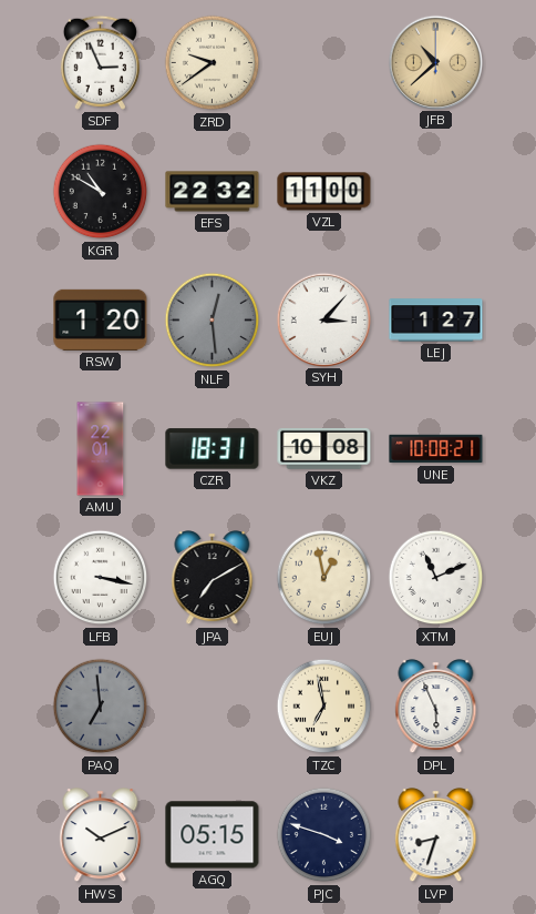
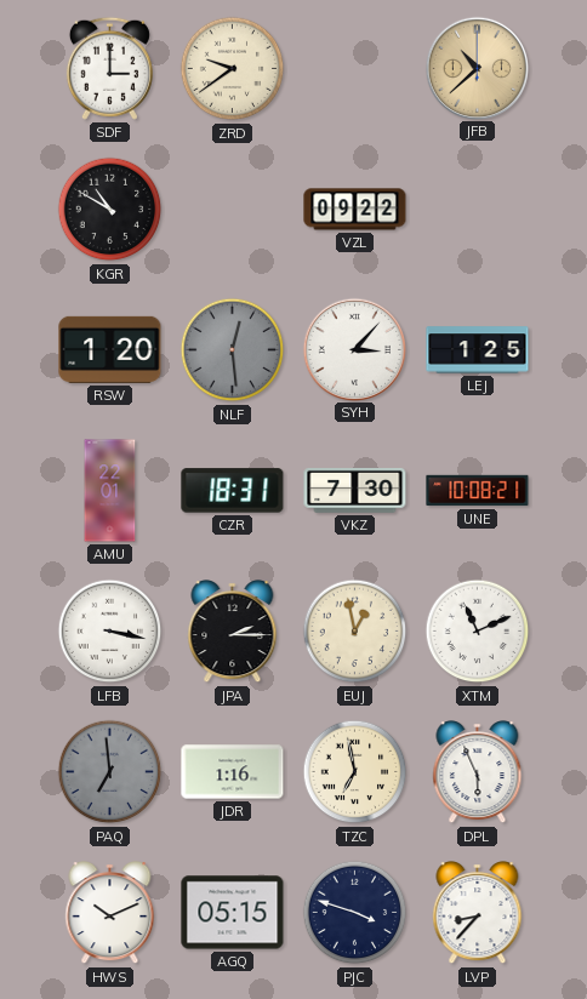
SDF: 2:56 -> 3:00 (109, 68)
EFS: 22:32 -> none (213, 192)
VZL: 11:00 -> 09:22 (355, 210)
LEJ: 1:27 -> 1:25 (478, 350)
VKZ: 10:08 -> 7:30 (355, 491)
JPA: 7:10 -> 2:15 (233, 632)
JDR: none -> 1:16 (233, 772)
LVP: 8:33 -> 8:37 (478, 913)
